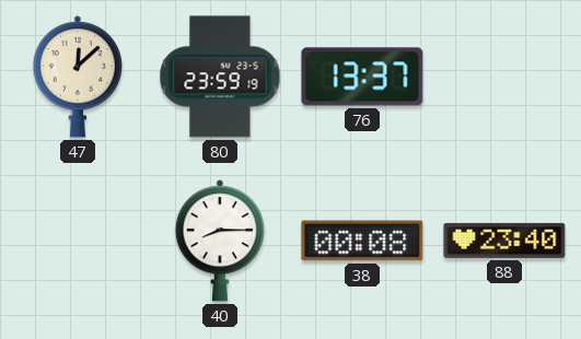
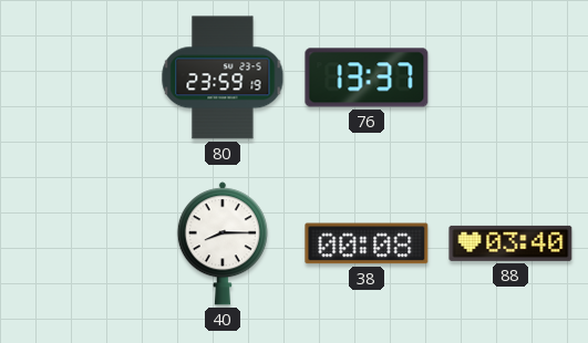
47: 12:08 -> none (78, 77)
88: 23:40 -> 03:40 (510, 243)
